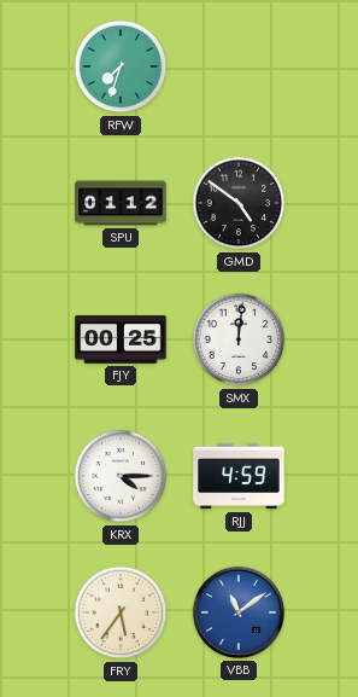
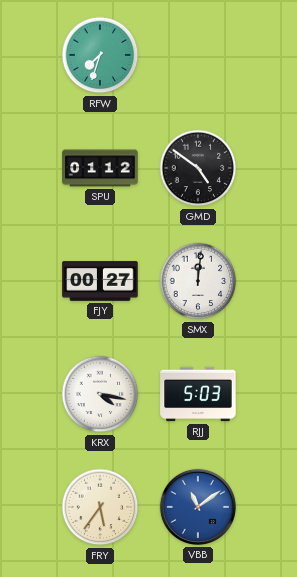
FJY: 00:25 -> 00:27 (100, 281)
KRX: 4:15 -> 4:17 (100, 394)
RJJ: 4:59 -> 5:03 (198, 394)
